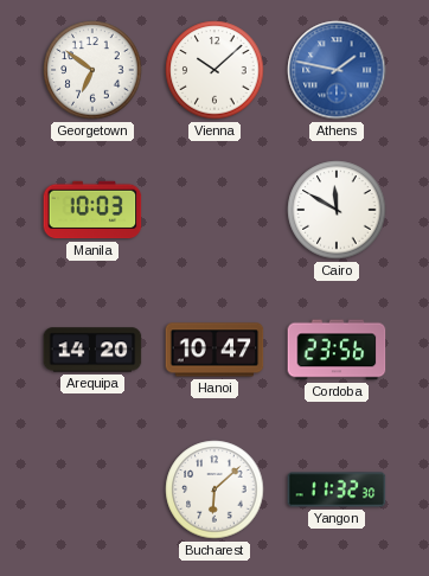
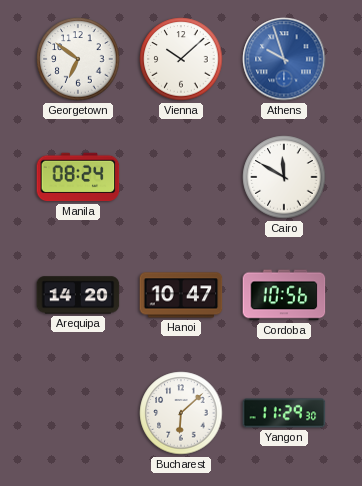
Athens: 1:47 -> 9:57 (284, 59)
Manila: 10:03 -> 08:24 (78, 177)
Cordoba: 23:56 -> 10:56 (284, 295)
Yangon: 11:32 -> 11:29 (284, 413)
